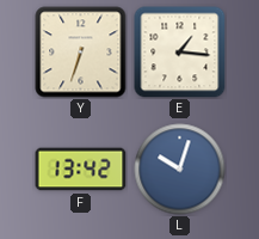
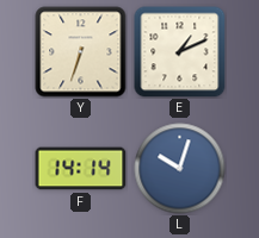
E: 1:16 -> 1:11 (180, 52)
F: 13:42 -> 14:14 (81, 169)
